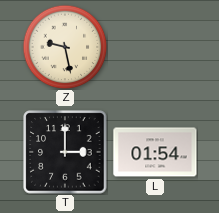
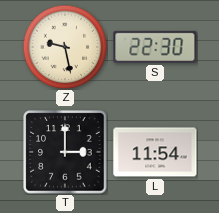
S: none -> 22:30 (155, 47)
L: 01:54 -> 11:54 (155, 152)
